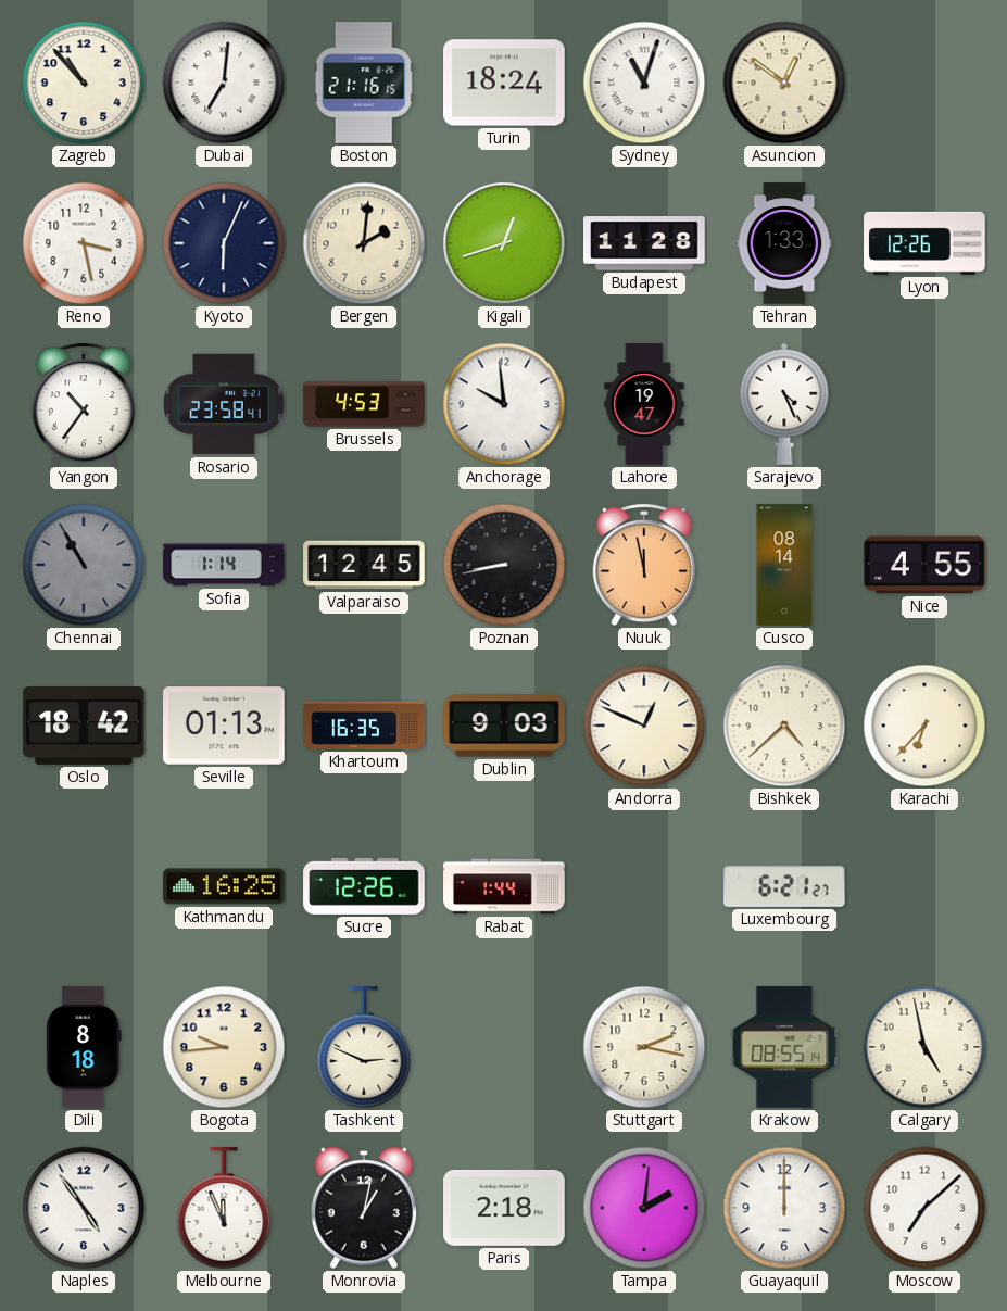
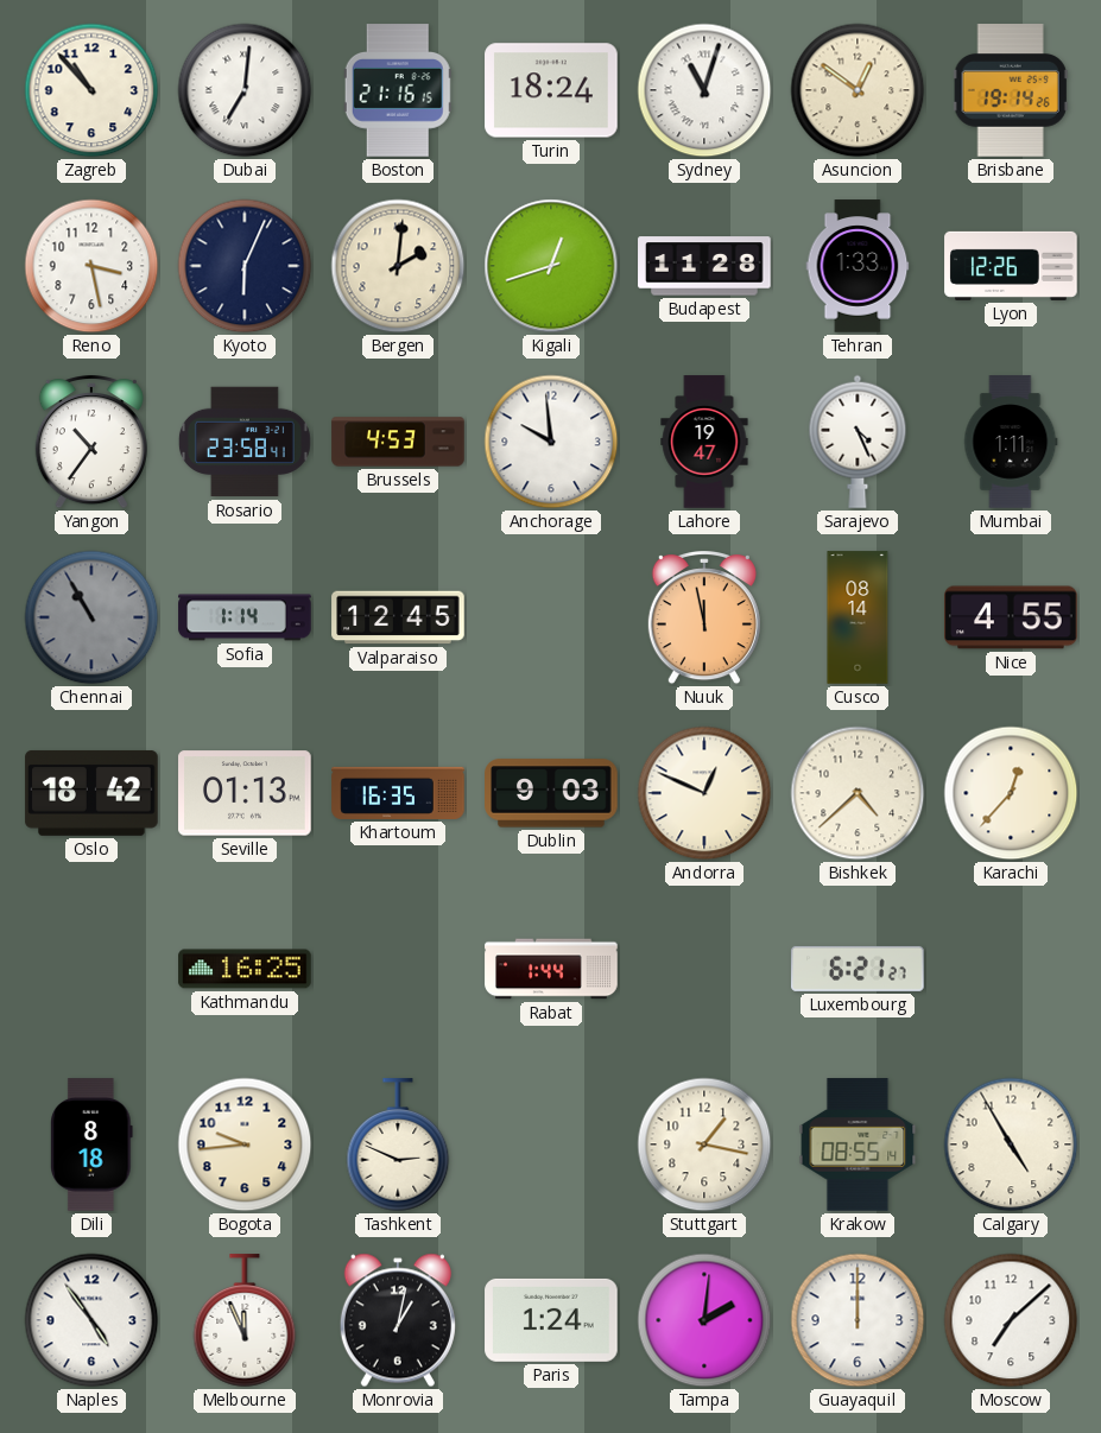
Brisbane: none -> 19:14 (1011, 90)
Mumbai: none -> 1:11 (1011, 442)
Poznan: 8:43 -> none (504, 565)
Karachi: 6:37 -> 12:37 (1011, 793)
Sucre: 12:26 -> none (364, 886)
Stuttgart: 2:17 -> 1:17 (704, 1145)
Calgary: 4:58 -> 4:55 (1011, 1145)
Paris: 2:18 -> 1:24 (551, 1320)
